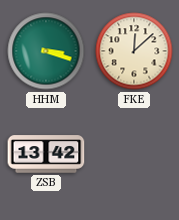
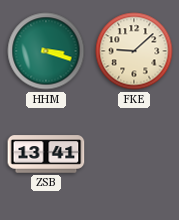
FKE: 12:08 -> 9:08 (134, 51)
ZSB: 13:42 -> 13:41 (46, 154)
